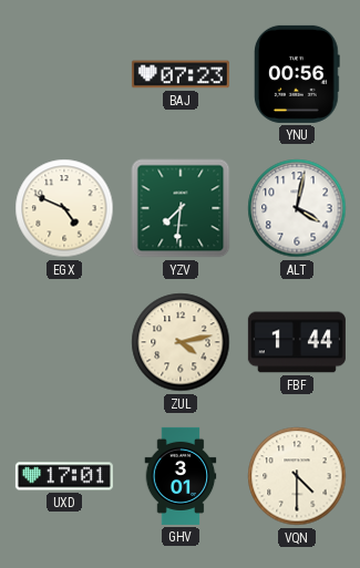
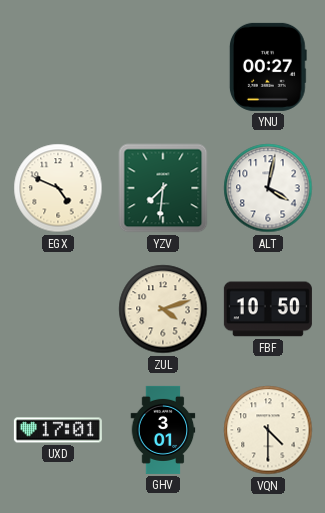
BAJ: 07:23 -> none (181, 74)
YNU: 00:56 -> 00:27 (268, 67)
ZUL: 4:13 -> 4:12 (163, 309)
FBF: 1:44 -> 10:50 (268, 309)
